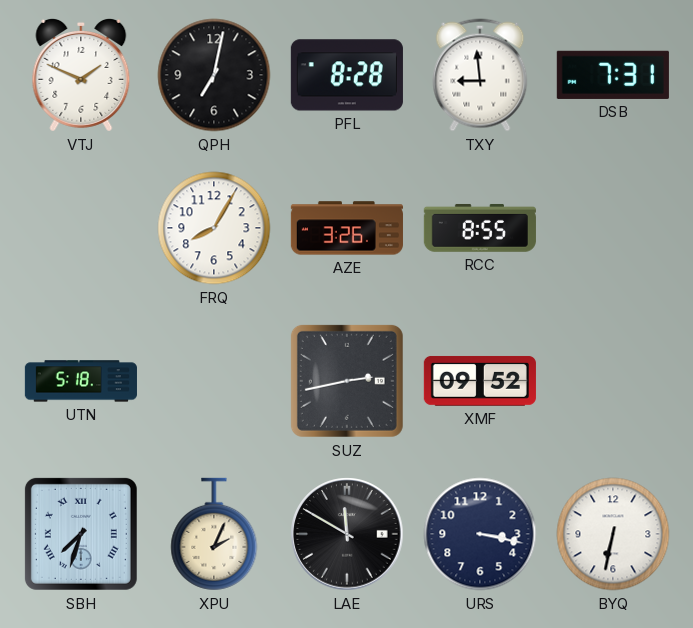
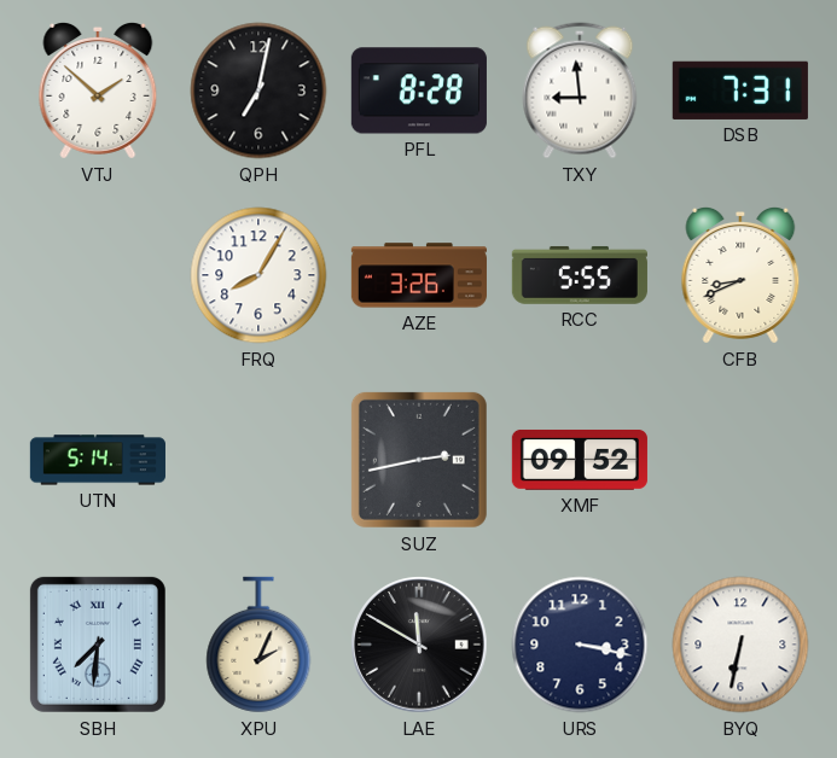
VTJ: 1:49 -> 1:52 (98, 91)
RCC: 8:55 -> 5:55 (580, 275)
CFB: none -> 8:41 (740, 275)
UTN: 5:18 -> 5:14 (98, 460)
SBH: 7:33 -> 7:31 (98, 645)
